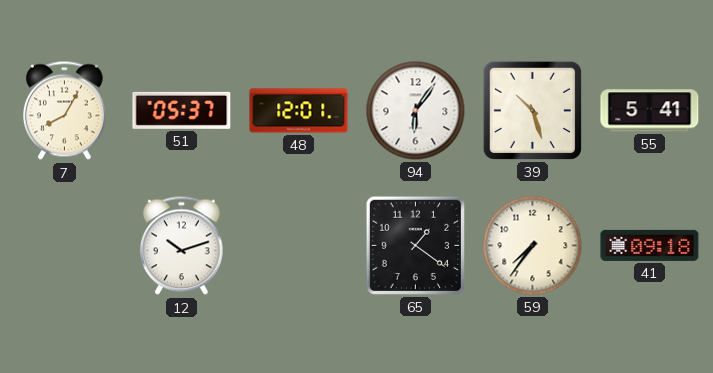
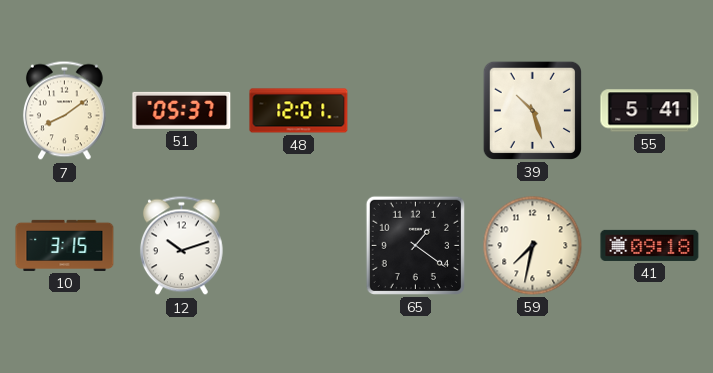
7: 8:05 -> 8:09 (64, 111)
94: 6:06 -> none (416, 111)
10: none -> 3:15 (65, 245)
59: 7:36 -> 7:32 (533, 246)
